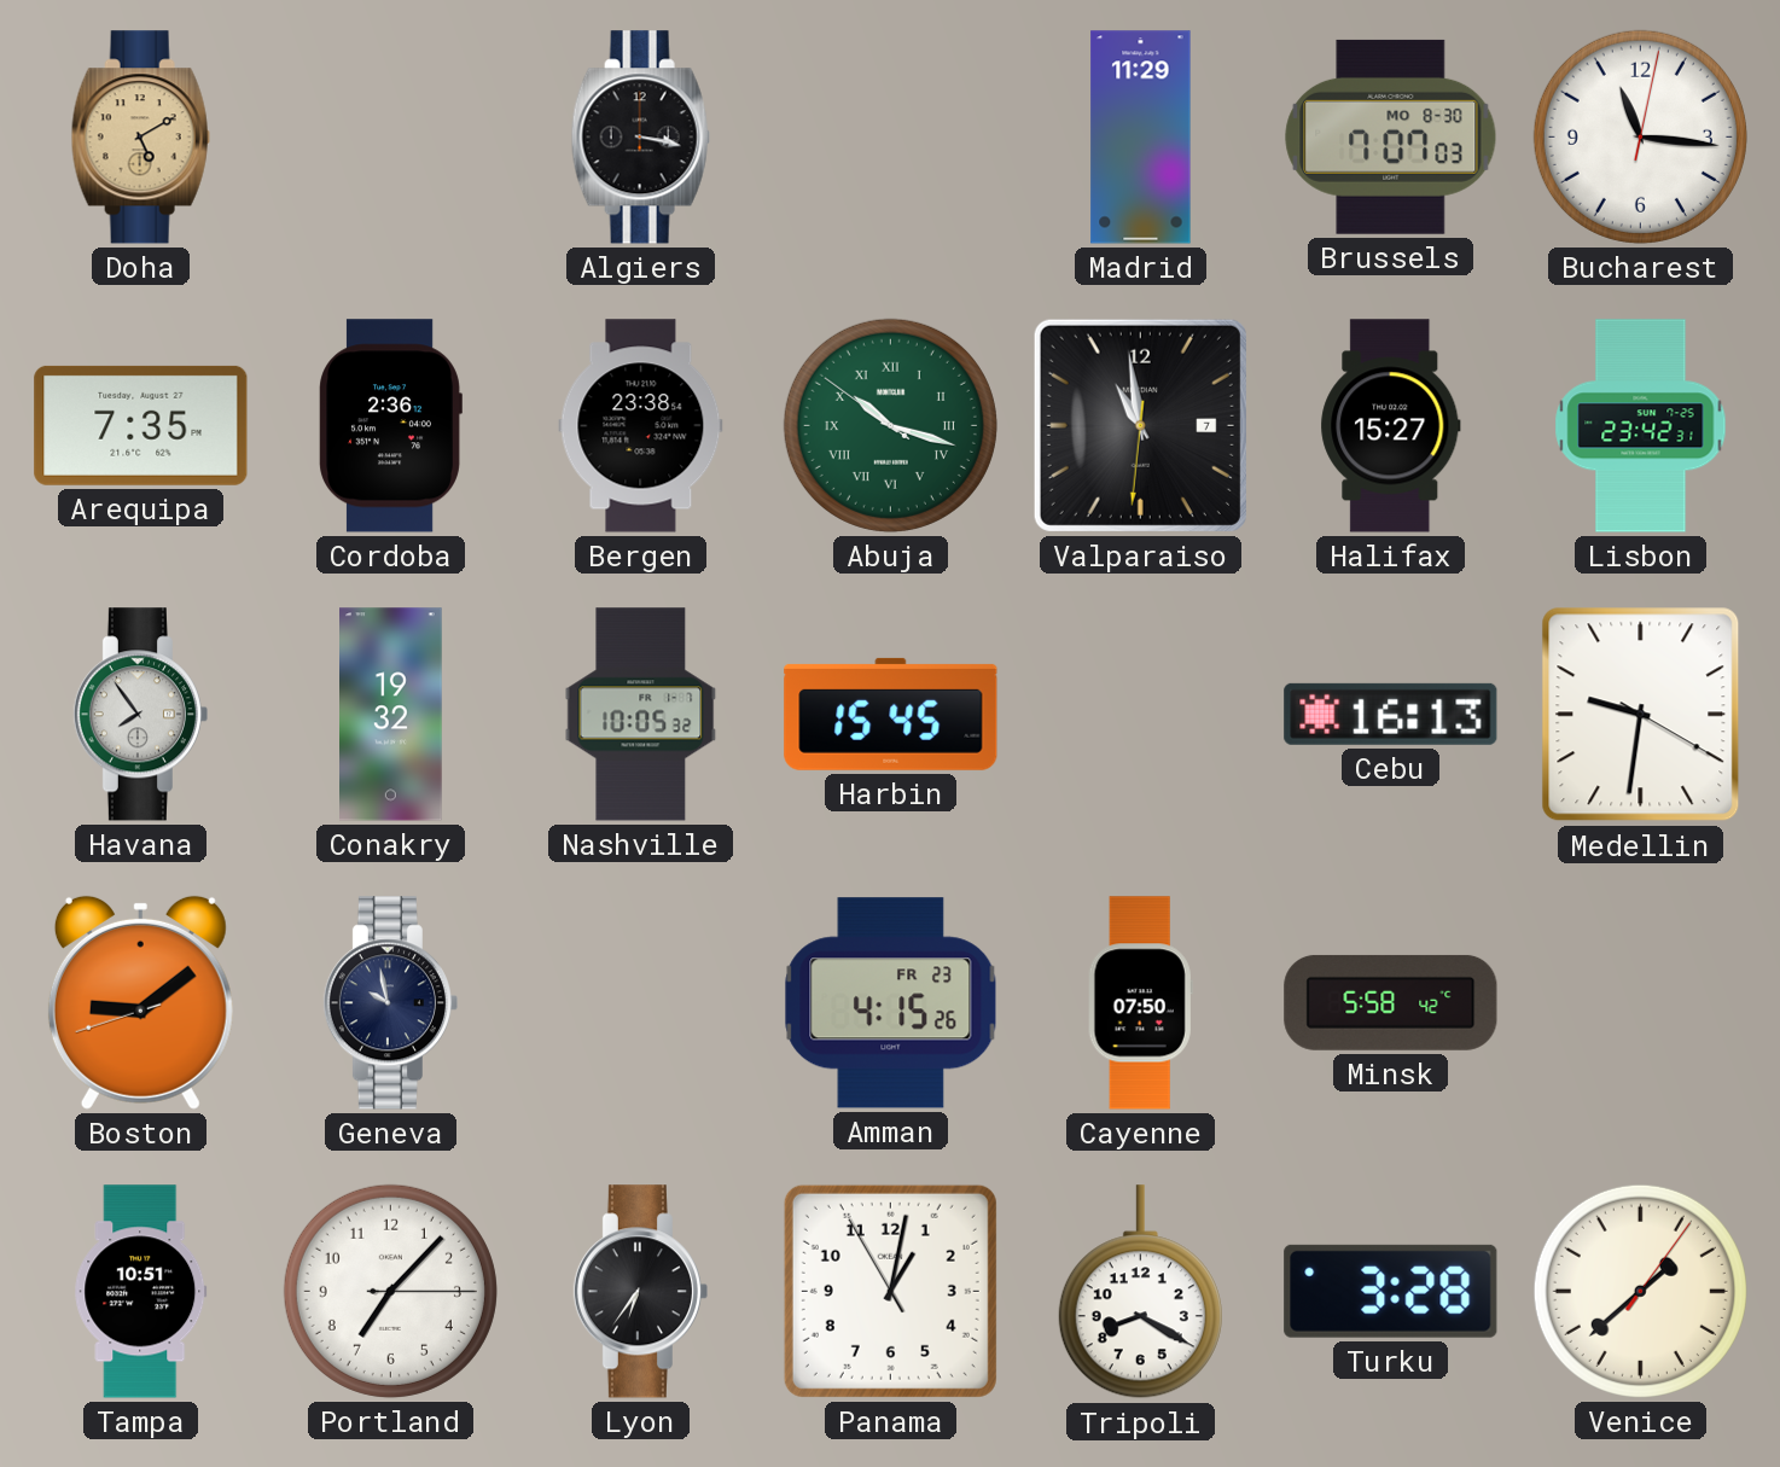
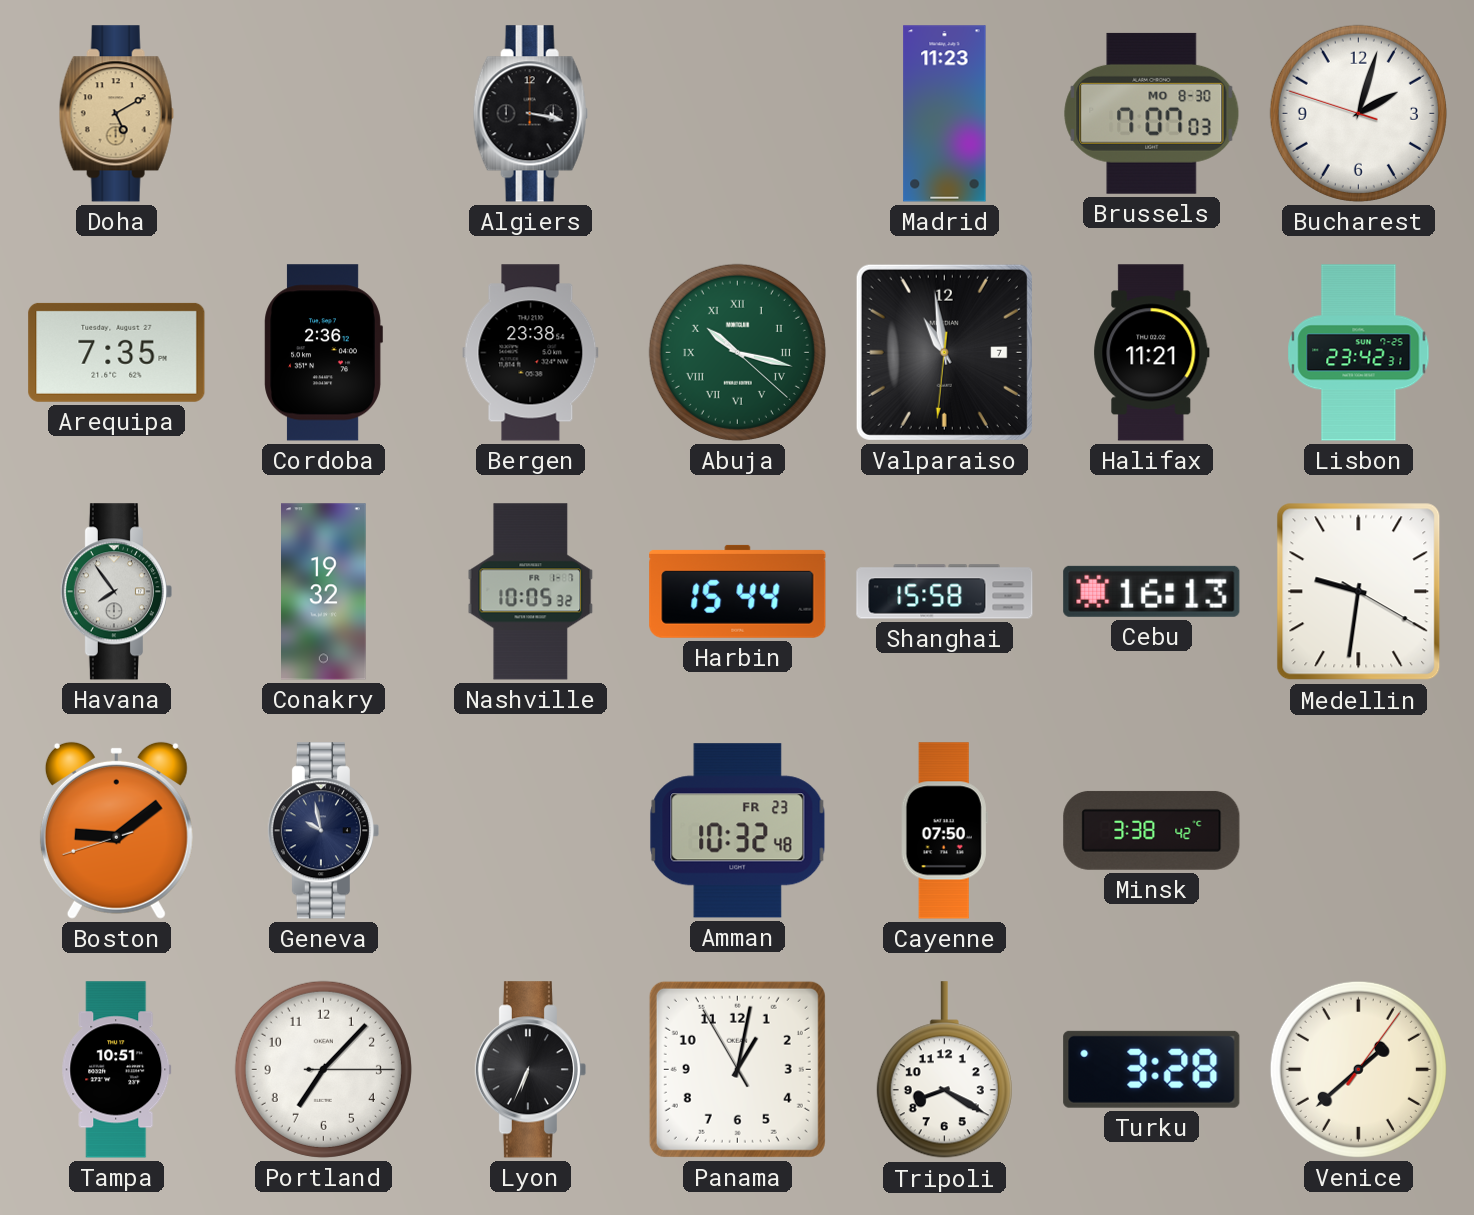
Madrid: 11:29 -> 11:23 (945, 114)
Bucharest: 11:16 -> 2:02 (1358, 113)
Abuja: 10:17:51 -> 10:17:22 (737, 352)
Halifax: 15:27 -> 11:21 (1152, 353)
Harbin: 15:45 -> 15:44 (738, 591)
Shanghai: none -> 15:58 (945, 592)
Amman: 4:15 -> 10:32 (738, 831)
Minsk: 5:58 -> 3:38 (1152, 830)
Lyon: 6:36 -> 6:34 (530, 1070)
